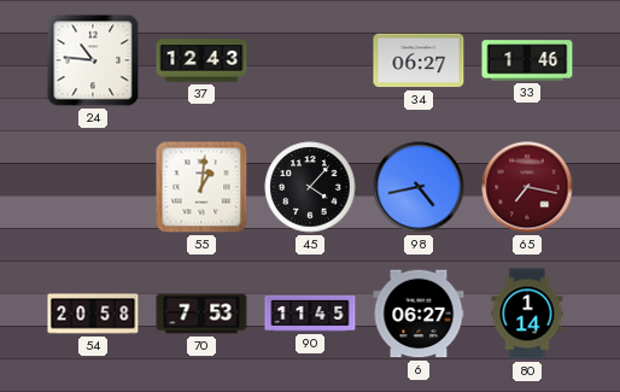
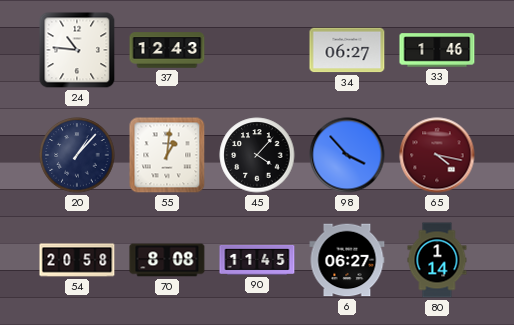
20: none -> 1:07 (77, 155)
98: 4:43 -> 3:53 (347, 155)
65: 7:17 -> 4:17 (437, 155)
70: 7:53 -> 8:08 (167, 260)
